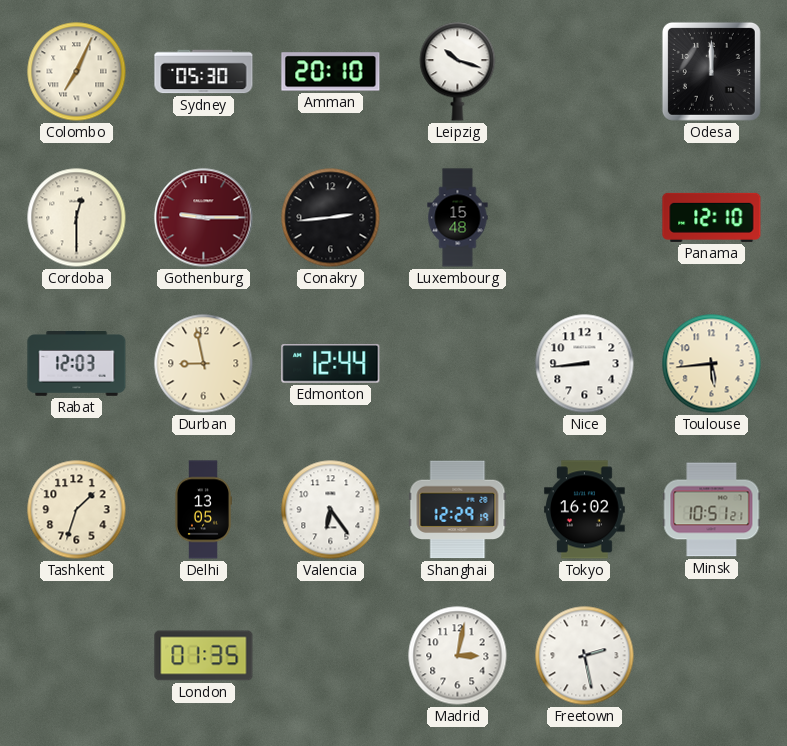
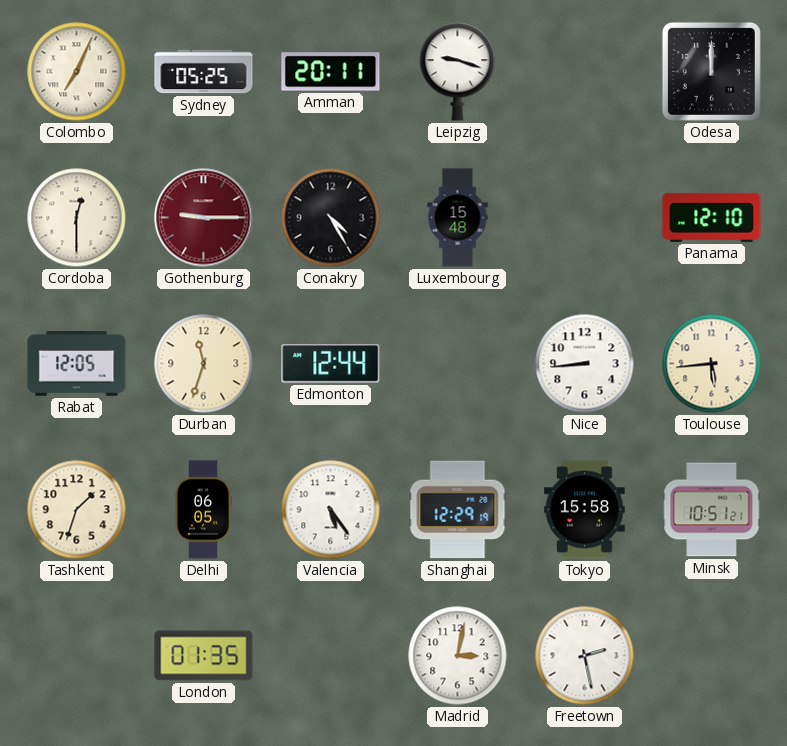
Sydney: 05:30 -> 05:25 (204, 72)
Amman: 20:10 -> 20:11 (331, 72)
Leipzig: 10:18 -> 9:18 (458, 72)
Conakry: 2:44 -> 4:25 (331, 218)
Rabat: 12:03 -> 12:05 (77, 364)
Durban: 8:58 -> 11:33 (204, 364)
Delhi: 13:05 -> 06:05 (203, 510)
Valencia: 6:24 -> 5:24 (331, 510)
Tokyo: 16:02 -> 15:58 (585, 510)
